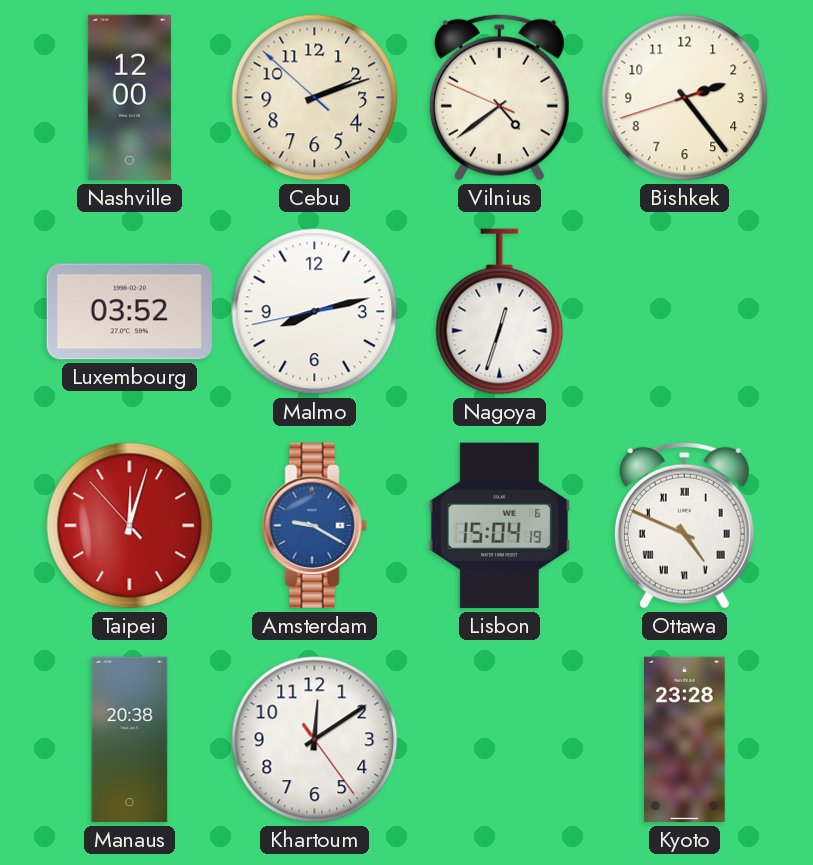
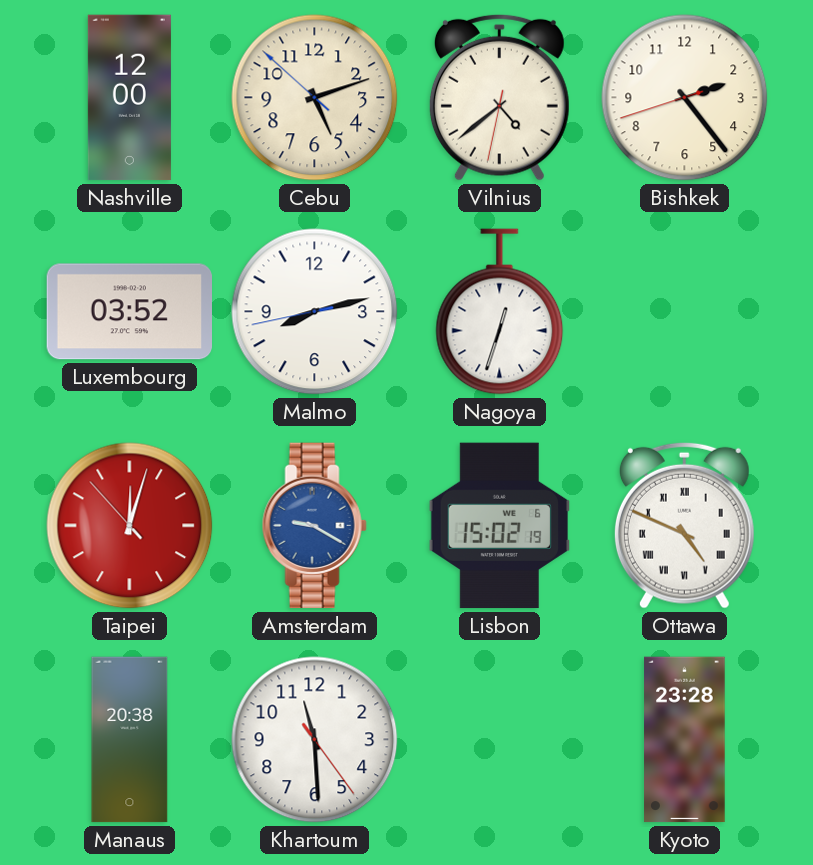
Cebu: 2:11 -> 5:11 (315, 98)
Vilnius: 4:38:49 -> 4:38:32 (499, 97)
Lisbon: 15:04 -> 15:02 (499, 526)
Khartoum: 12:09 -> 11:29 (315, 740)
